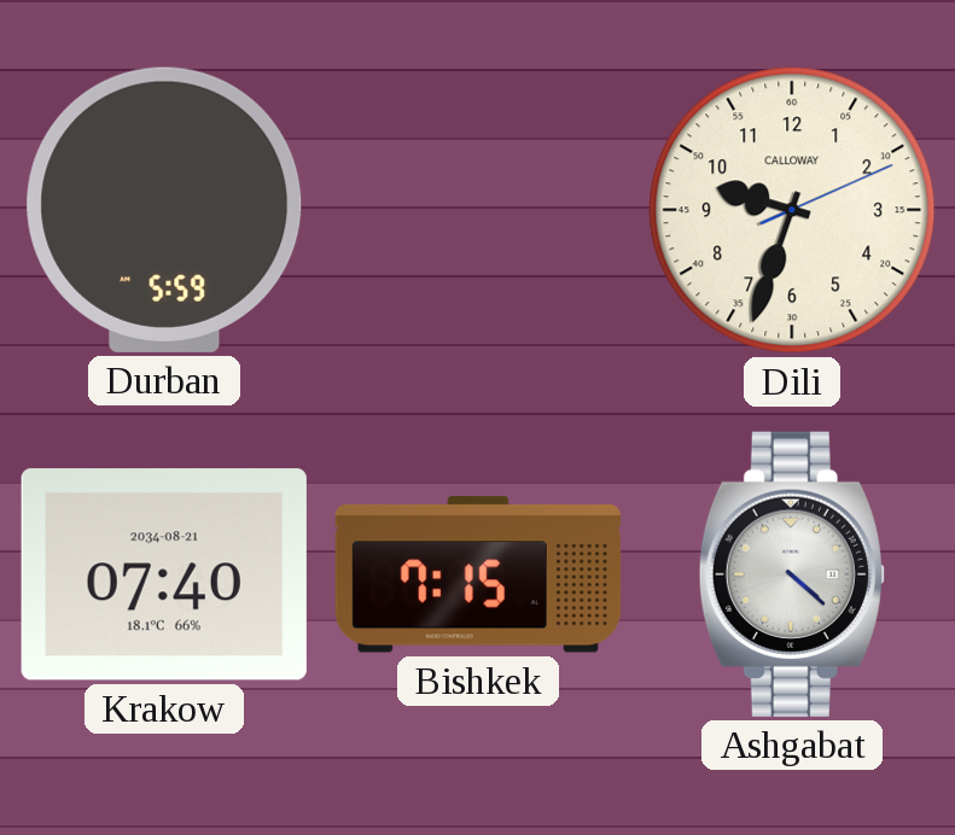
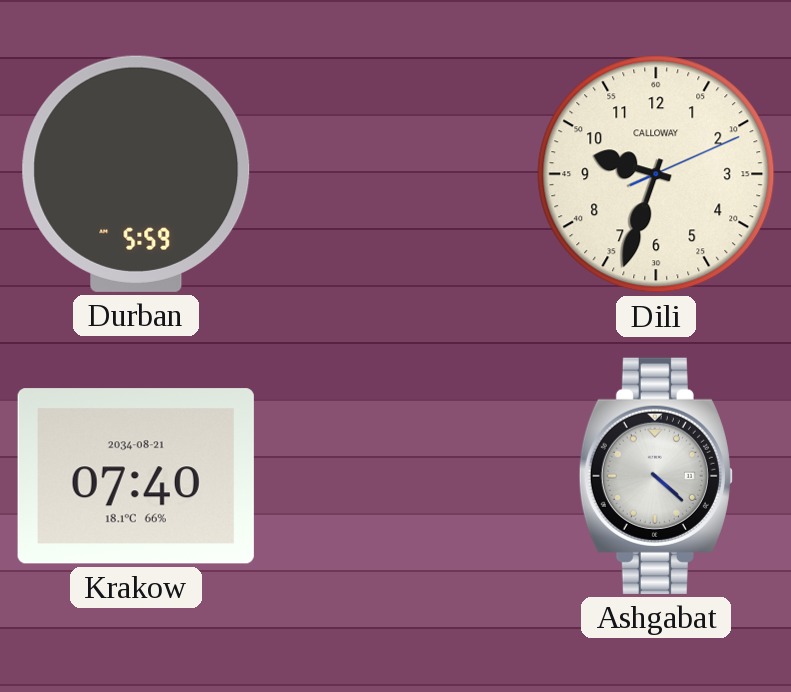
Bishkek: 7:15 -> none (478, 574)
